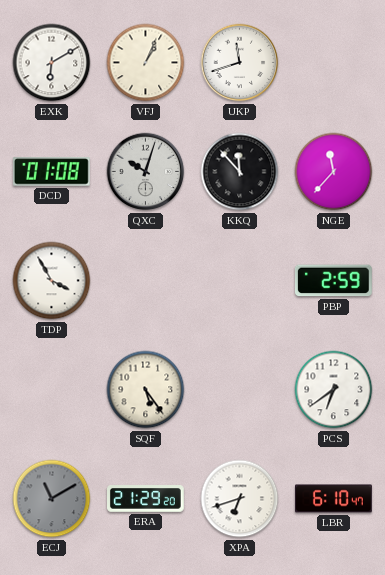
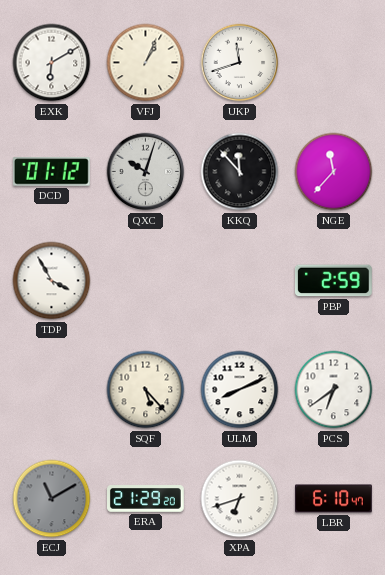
DCD: 01:08 -> 01:12 (51, 172)
SQF: 5:24 -> 5:23 (146, 390)
ULM: none -> 8:11 (240, 390)
